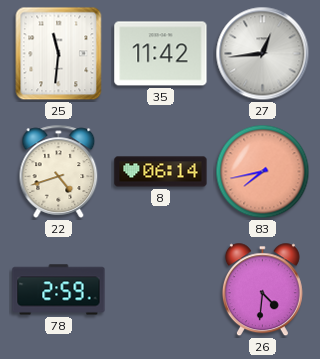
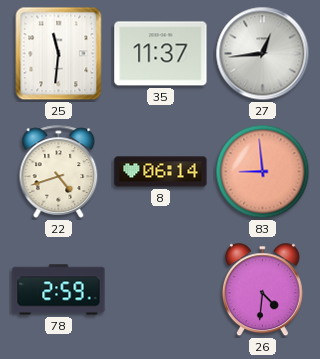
35: 11:42 -> 11:37 (161, 54)
83: 7:43 -> 8:59 (263, 172)
